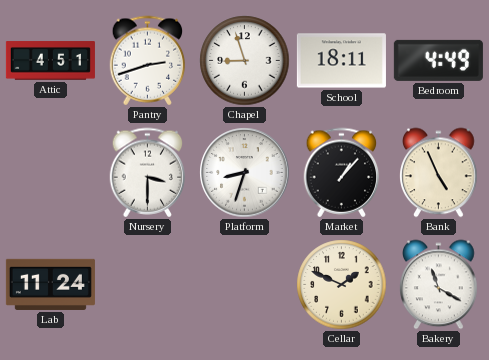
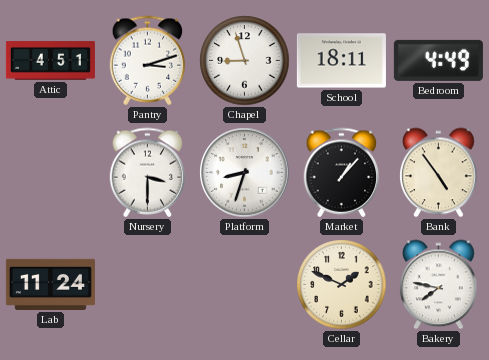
Pantry: 2:42 -> 3:12 (148, 61)
Bank: 4:56 -> 4:54 (439, 173)
Bakery: 11:20 -> 7:47 (439, 285)
